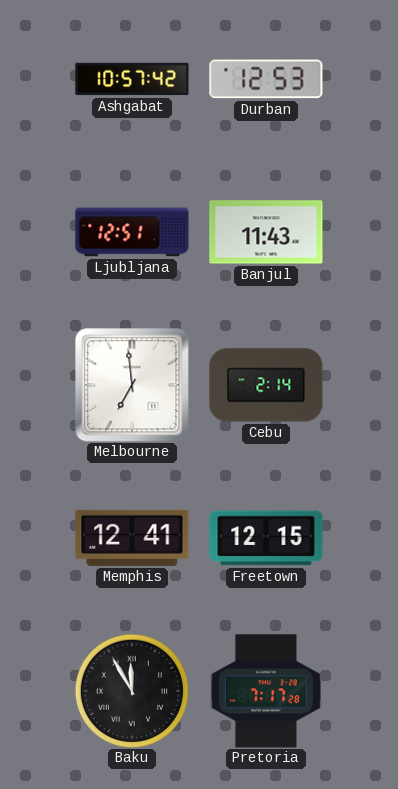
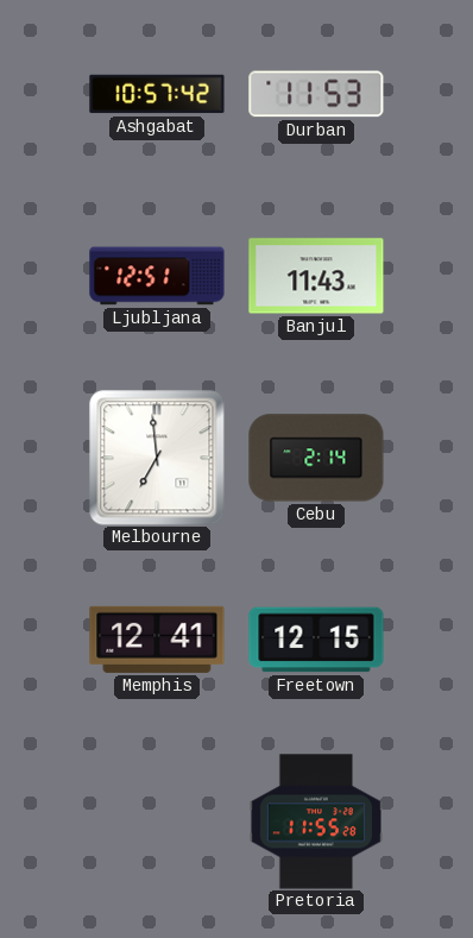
Durban: 12:53 -> 11:53 (316, 94)
Baku: 11:55 -> none (131, 690)
Pretoria: 7:17 -> 11:55 (315, 821)
